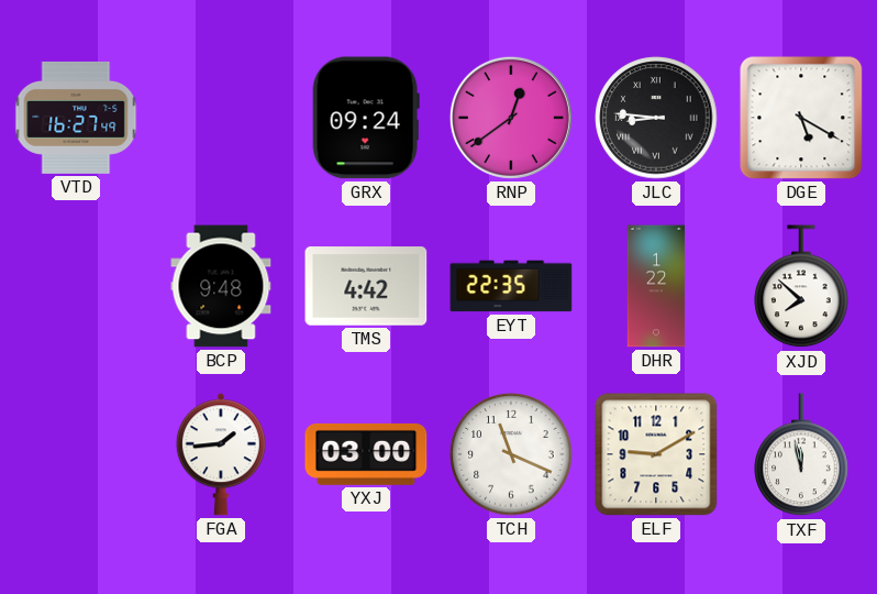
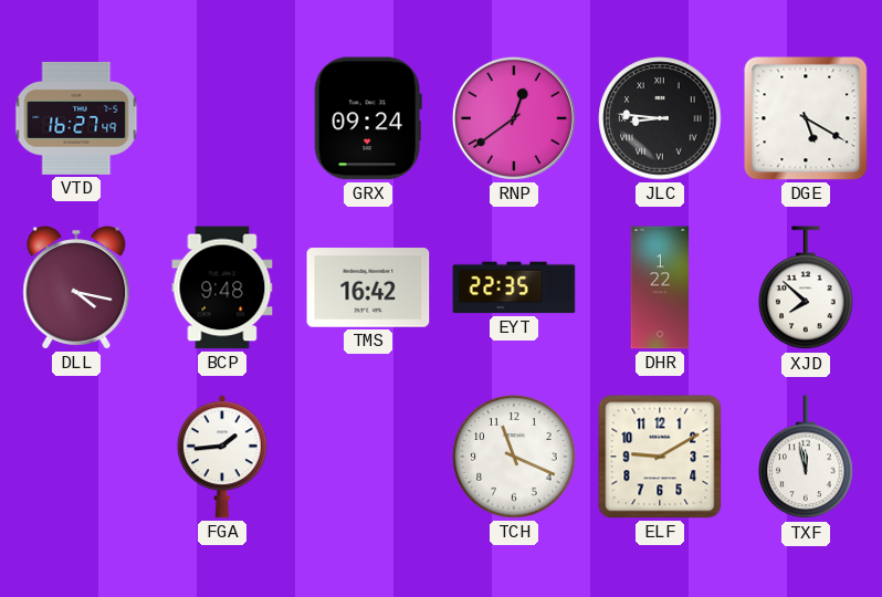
DLL: none -> 4:17 (76, 289)
TMS: 4:42 -> 16:42 (368, 287)
YXJ: 03:00 -> none (366, 454)
